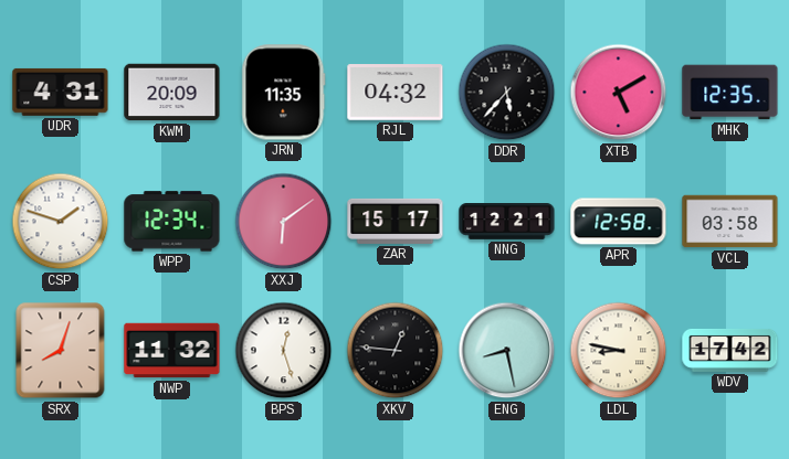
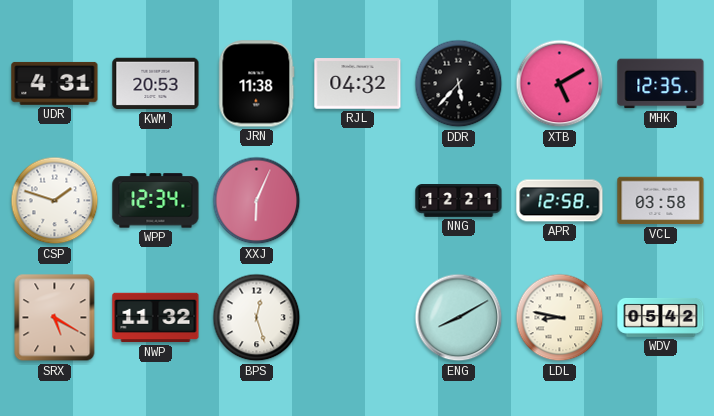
KWM: 20:09 -> 20:53 (156, 84)
JRN: 11:35 -> 11:38 (257, 84)
XXJ: 6:09 -> 6:04 (257, 201)
ZAR: 15:17 -> none (396, 221)
SRX: 8:03 -> 5:20 (55, 318)
XKV: 12:46 -> none (396, 351)
ENG: 8:28 -> 8:10 (459, 318)
WDV: 17:42 -> 05:42 (661, 317)
